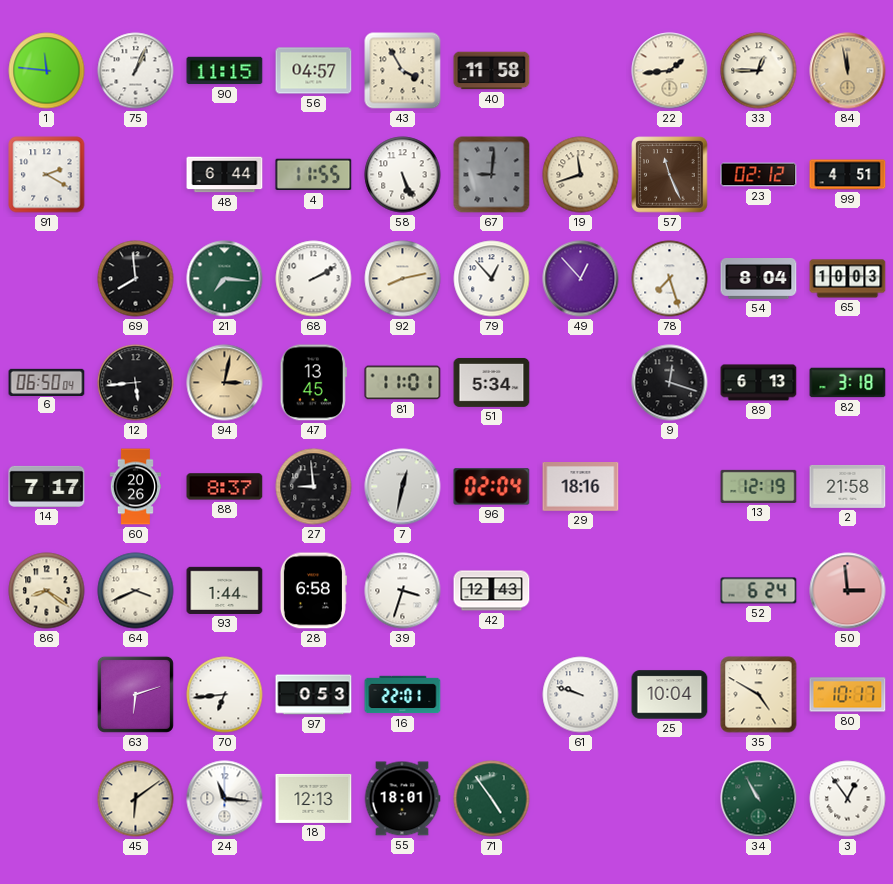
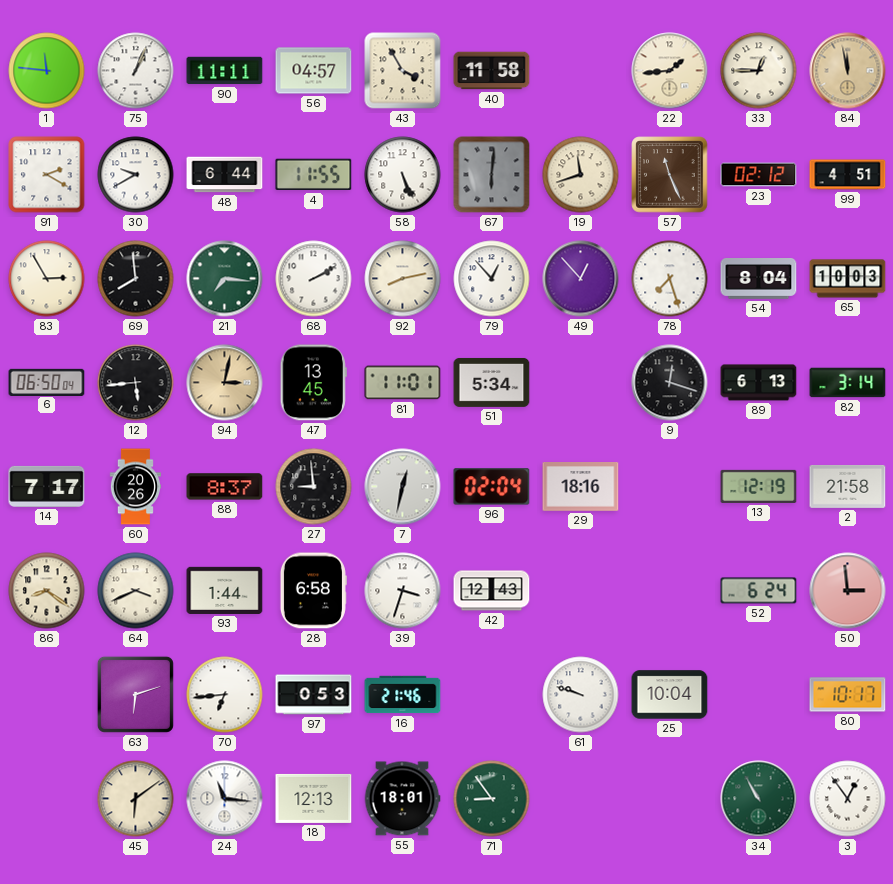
90: 11:15 -> 11:11 (225, 71)
30: none -> 9:40 (136, 175)
67: 9:01 -> 6:01 (492, 175)
83: none -> 2:55 (47, 279)
82: 3:18 -> 3:14 (848, 383)
16: 22:01 -> 21:46 (403, 695)
35: 4:50 -> none (759, 695)
71: 4:54 -> 8:54 (492, 799)
